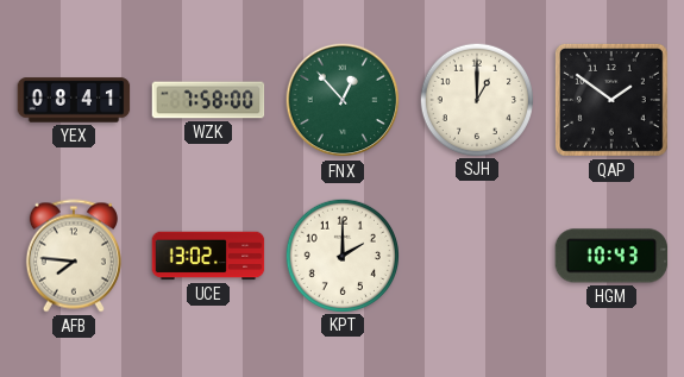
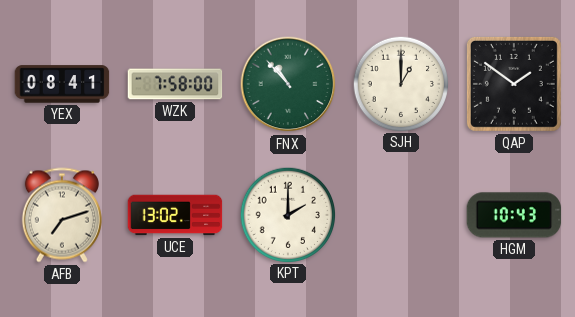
FNX: 12:53 -> 10:53 (288, 84)
AFB: 7:46 -> 7:12 (62, 215)
